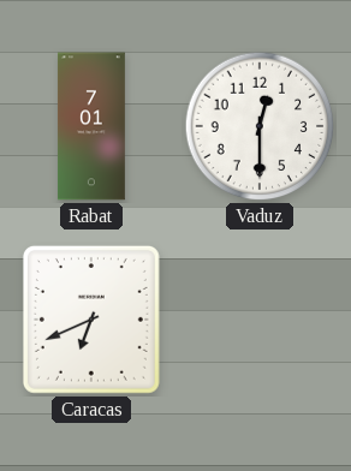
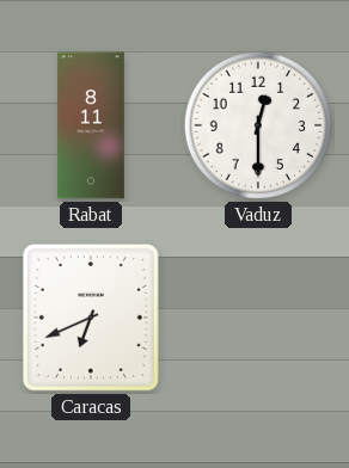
Rabat: 7:01 -> 8:11 (91, 125)
